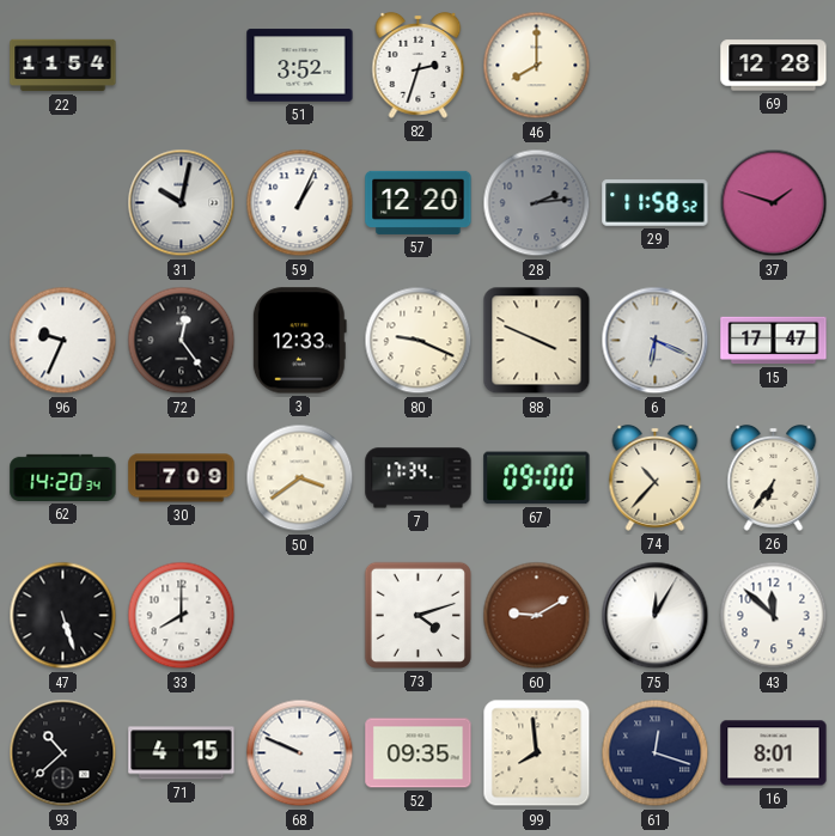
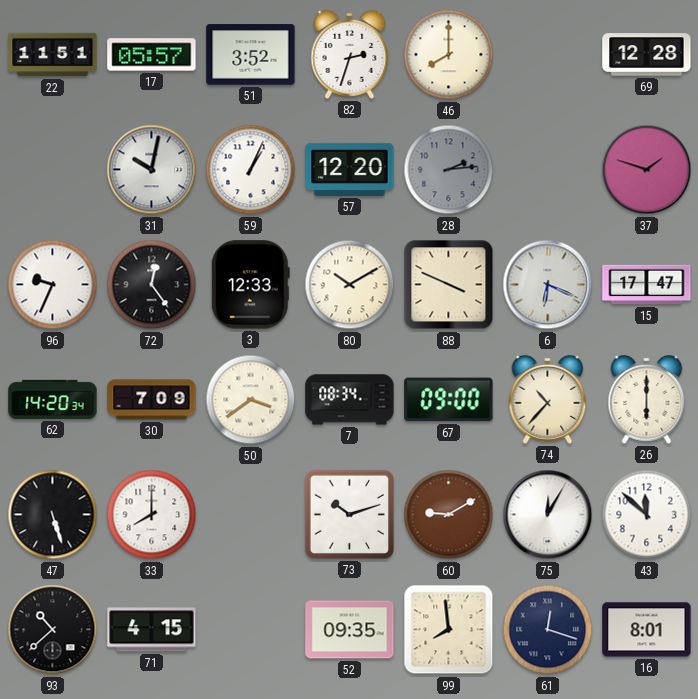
22: 11:54 -> 11:51 (53, 55)
17: none -> 05:57 (152, 55)
29: 11:58 -> none (656, 203)
80: 9:19 -> 10:10 (350, 285)
7: 17:34 -> 08:34 (350, 400)
26: 6:36 -> 6:00 (647, 399)
73: 4:12 -> 10:12 (349, 514)
68: 9:49 -> none (300, 753)
